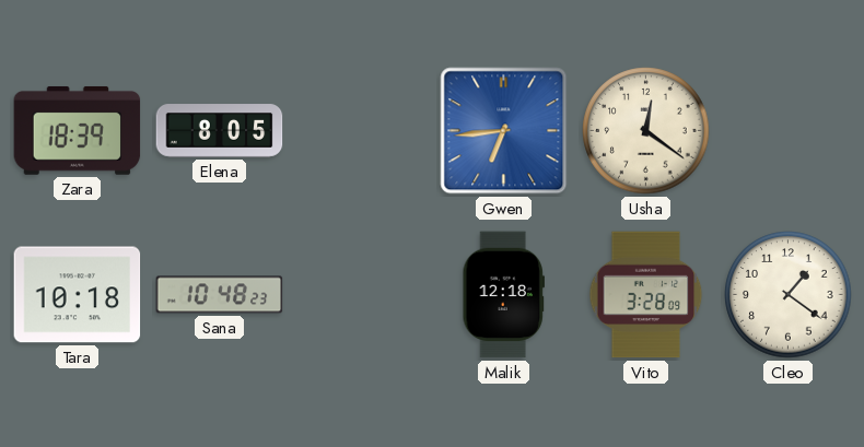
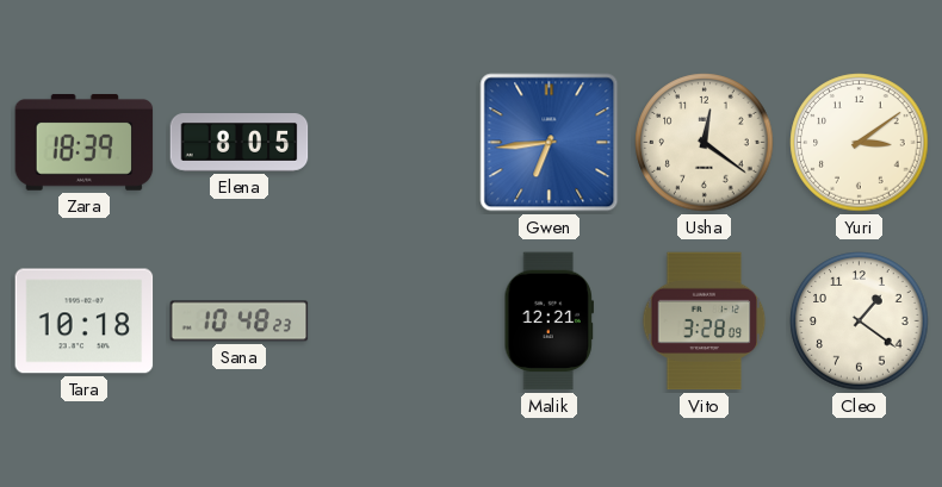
Yuri: none -> 3:09 (860, 143)
Malik: 12:18 -> 12:21 (549, 321)
